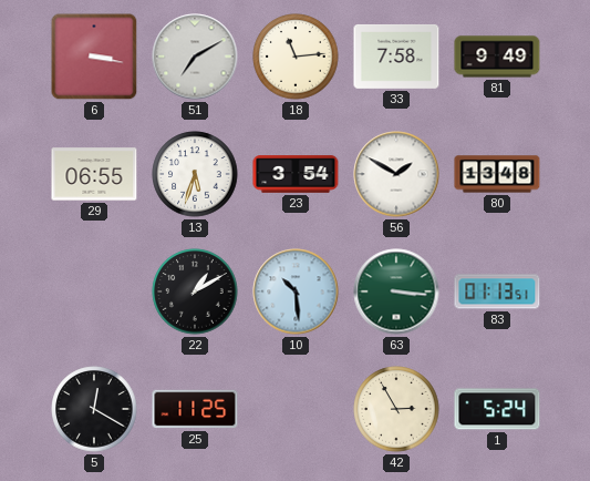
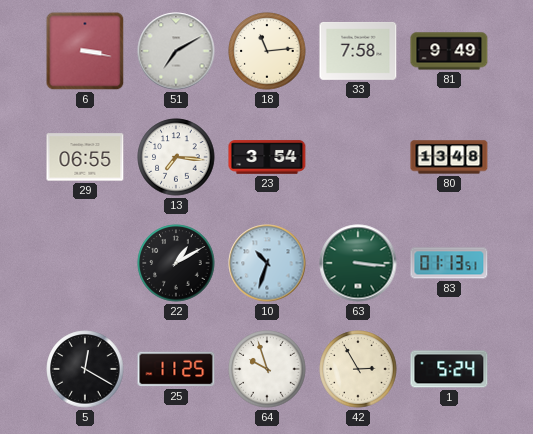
13: 5:33 -> 7:16 (176, 157)
56: 1:50 -> none (396, 174)
10: 10:29 -> 10:33 (267, 263)
64: none -> 9:57 (267, 369)
